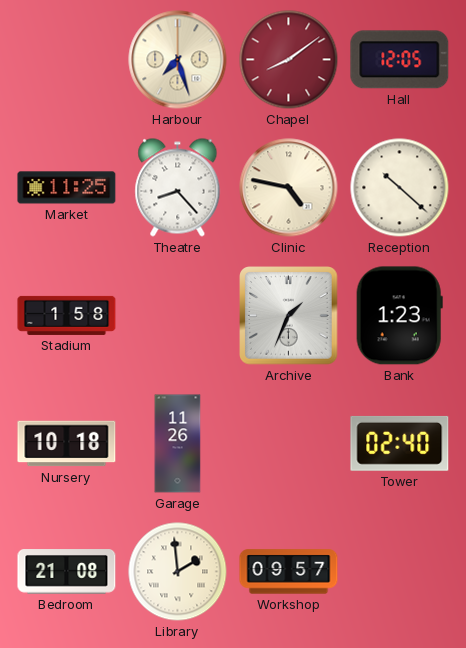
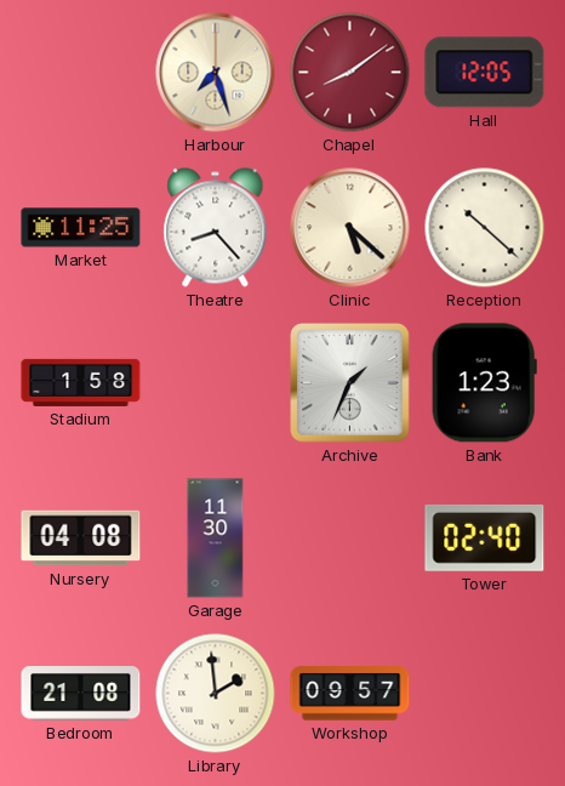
Clinic: 4:47 -> 5:22 (350, 228)
Nursery: 10:18 -> 04:08 (81, 539)
Garage: 11:26 -> 11:30 (216, 539)
